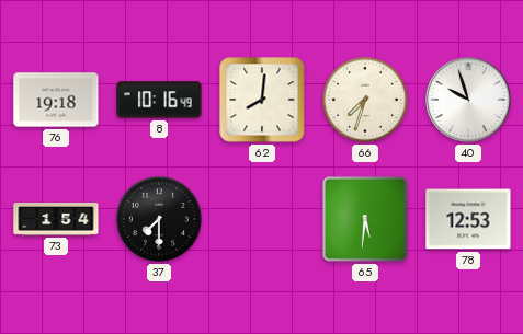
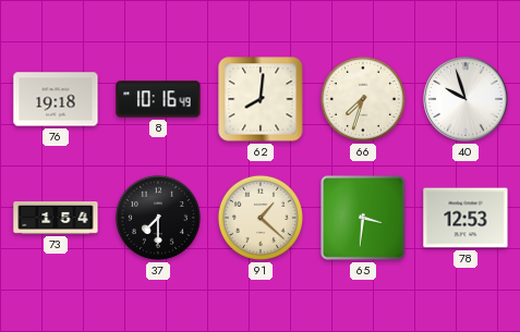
91: none -> 1:22 (261, 218)
65: 5:31 -> 3:31 (363, 218)
